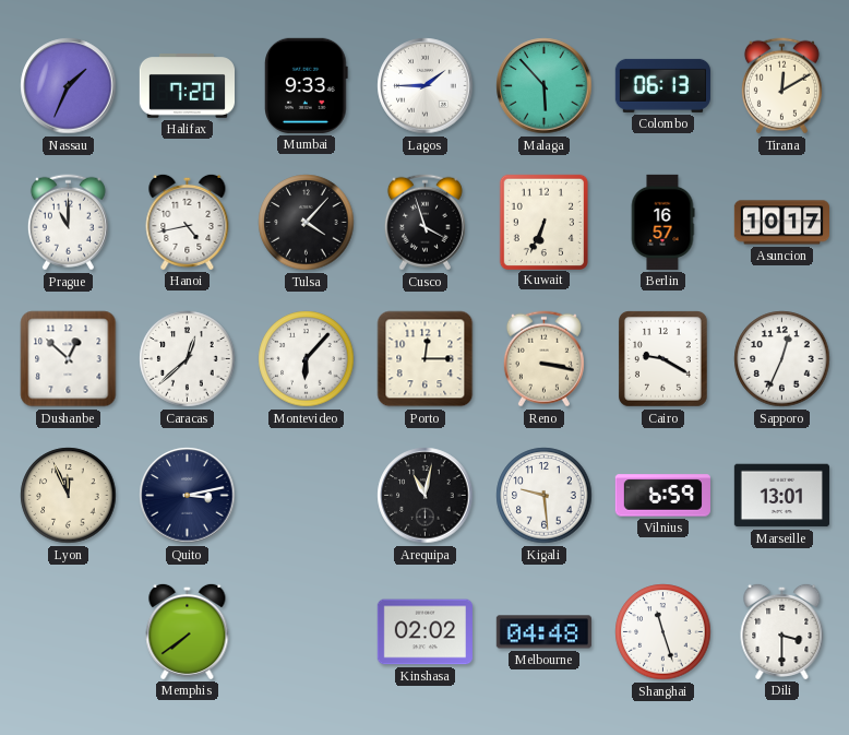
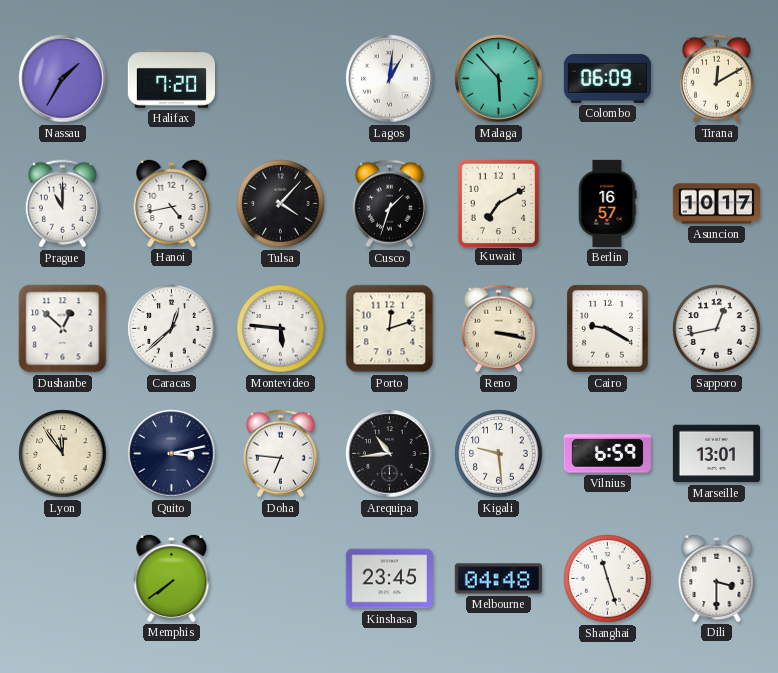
Nassau: 1:34 -> 1:35 (63, 79)
Mumbai: 9:33 -> none (307, 85)
Lagos: 1:45 -> 1:01 (390, 79)
Colombo: 06:13 -> 06:09 (607, 78)
Cusco: 3:57 -> 1:33 (389, 204)
Kuwait: 6:34 -> 7:10 (498, 203)
Montevideo: 6:07 -> 5:46 (281, 329)
Porto: 12:15 -> 12:12 (390, 329)
Sapporo: 12:34 -> 12:43 (717, 329)
Lyon: 11:56 -> 11:54 (63, 454)
Doha: none -> 6:46 (280, 454)
Arequipa: 11:02 -> 10:44 (390, 454)
Kinshasa: 02:02 -> 23:45 (389, 579)
